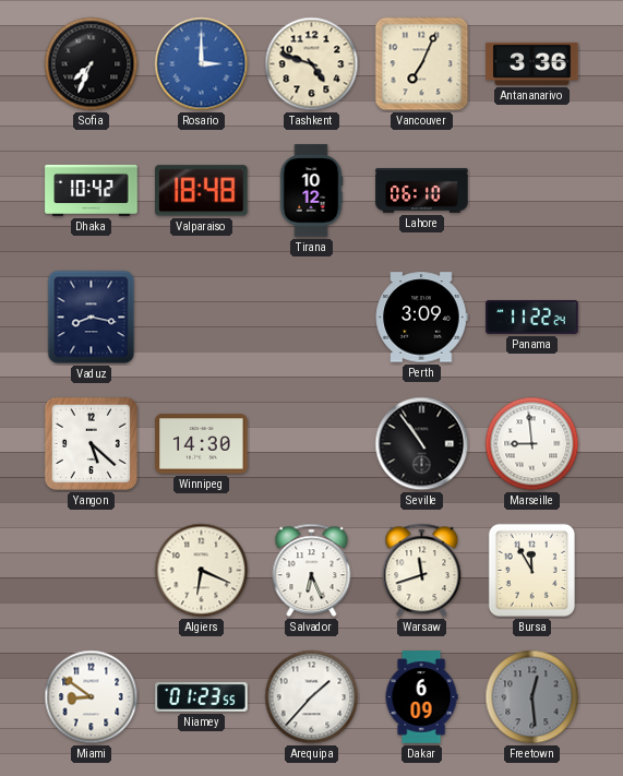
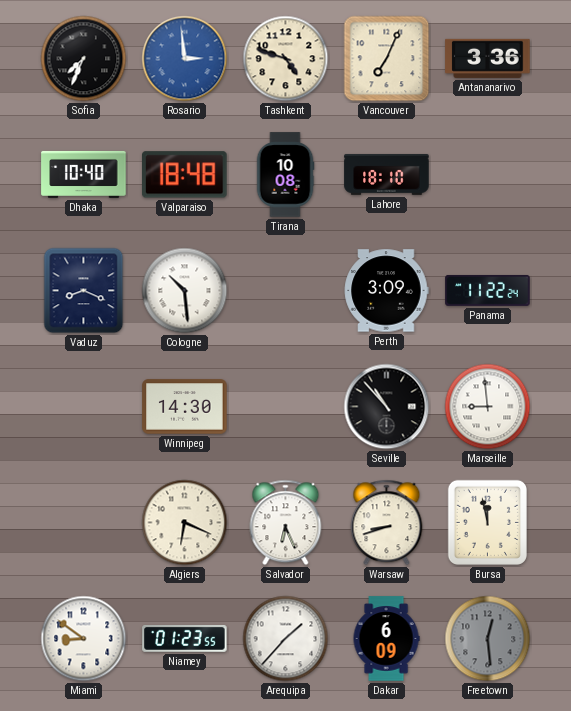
Rosario: 3:00 -> 2:59 (185, 59)
Dhaka: 10:42 -> 10:40 (84, 174)
Tirana: 10:12 -> 10:08 (285, 175)
Lahore: 06:10 -> 18:10 (387, 175)
Vaduz: 8:17 -> 8:19 (84, 291)
Cologne: none -> 10:29 (185, 291)
Yangon: 5:22 -> none (91, 443)
Seville: 10:54 -> 10:53 (387, 407)
Warsaw: 11:42 -> 8:42 (387, 523)
Bursa: 11:55 -> 11:58 (487, 522)
